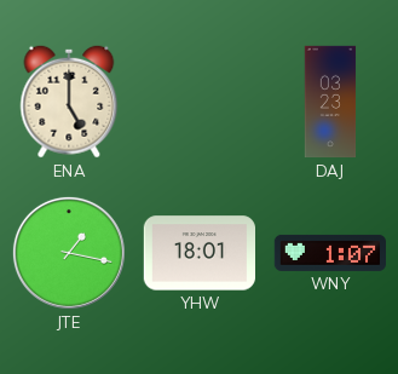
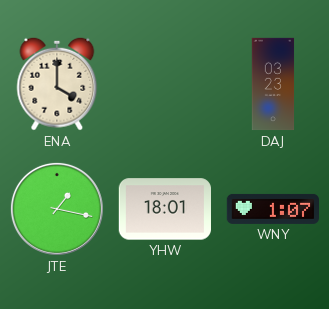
ENA: 5:00 -> 4:00 (57, 84)
